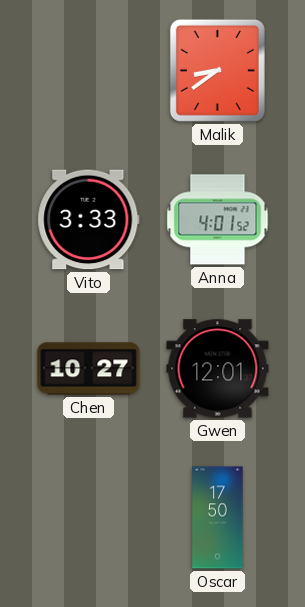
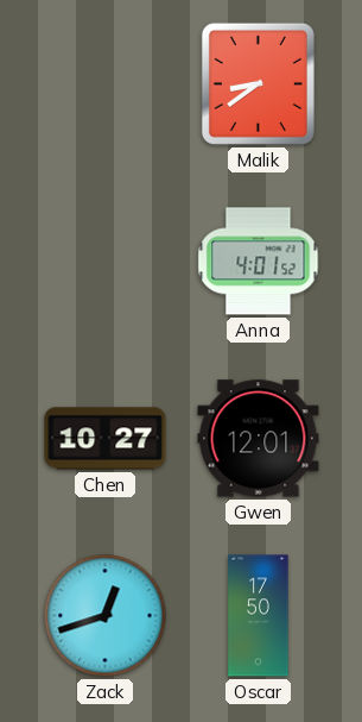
Vito: 3:33 -> none (89, 220)
Zack: none -> 12:42 (106, 616)
